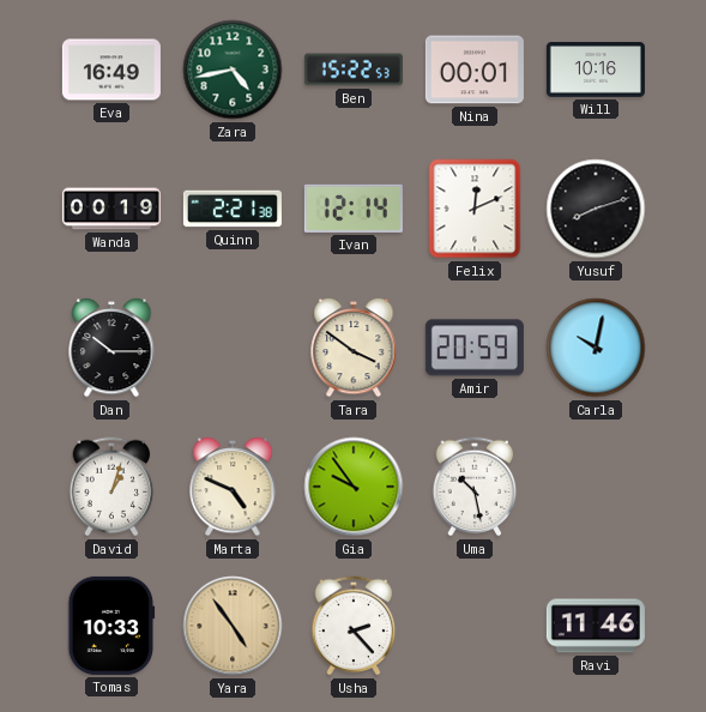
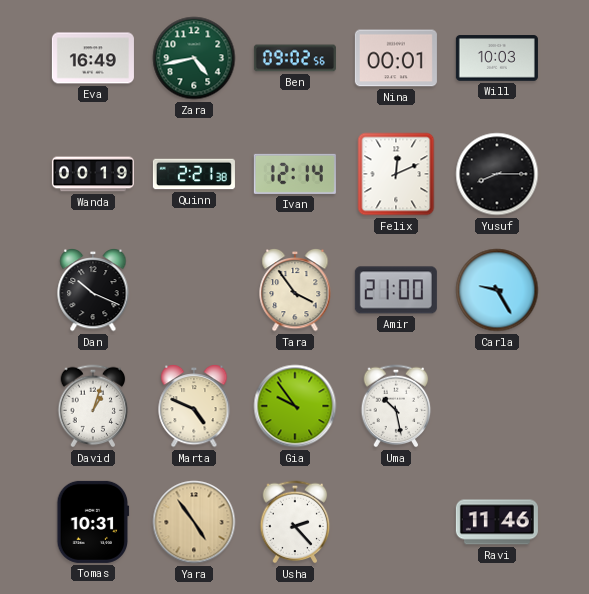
Ben: 15:22 -> 09:02 (295, 58)
Will: 10:16 -> 10:03 (497, 58)
Yusuf: 8:12 -> 8:15 (497, 174)
Dan: 10:15 -> 10:19 (93, 290)
Tara: 3:51 -> 3:54 (295, 290)
Amir: 20:59 -> 21:00 (396, 290)
Carla: 10:02 -> 9:25 (497, 290)
Tomas: 10:33 -> 10:31 (93, 522)
